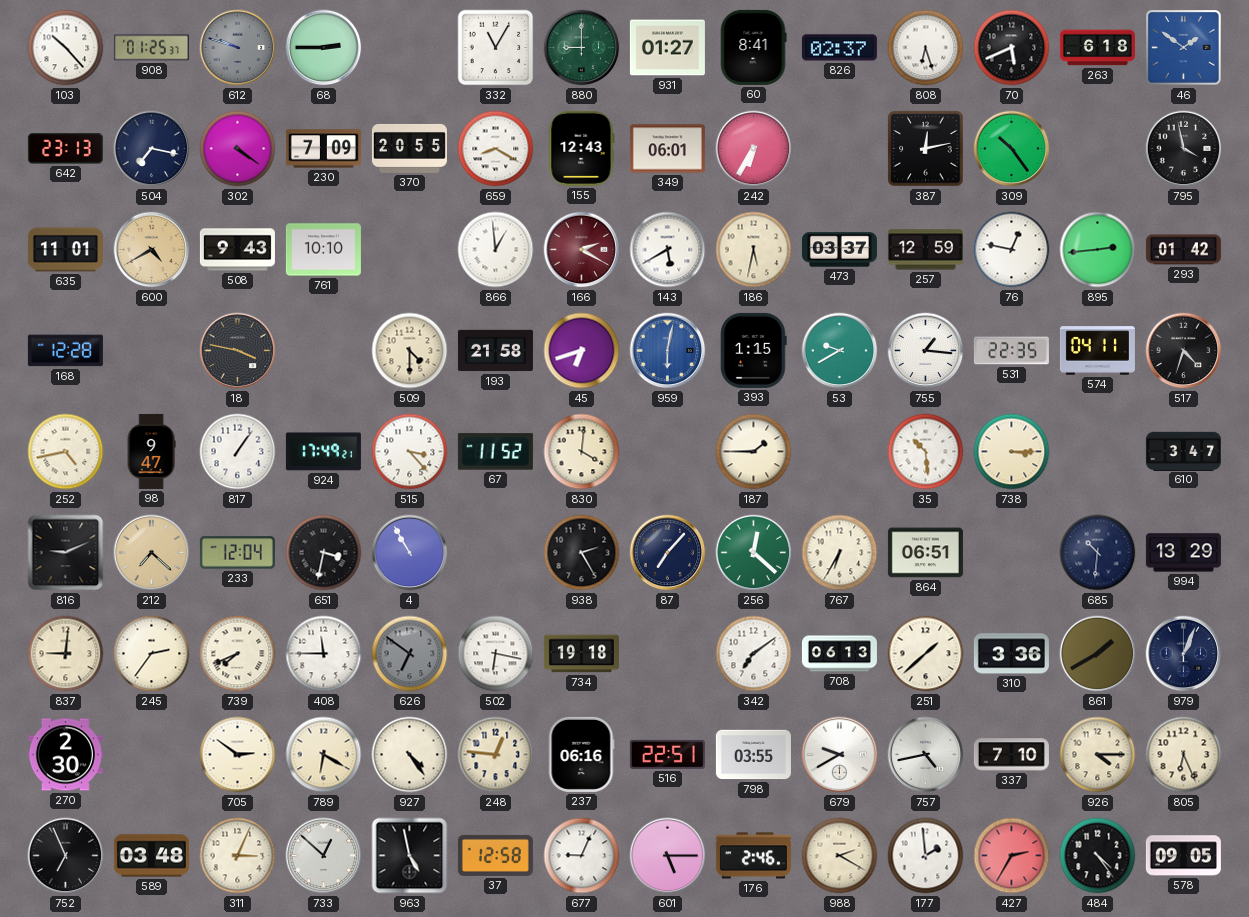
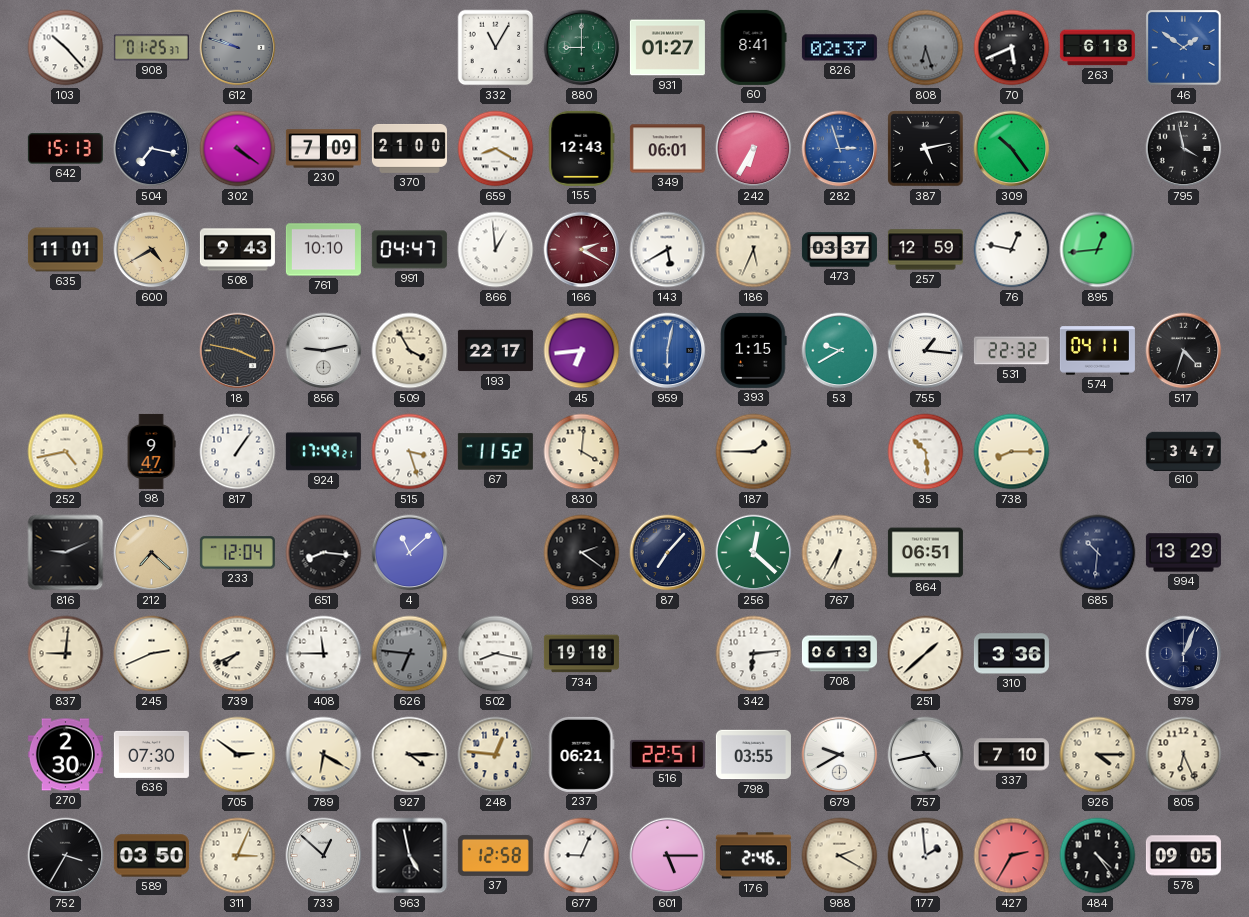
68: 2:45 -> none (324, 48)
808 dial: white -> grey (926, 48)
642: 23:13 -> 15:13 (65, 149)
370: 20:55 -> 21:00 (409, 148)
282: none -> 2:57 (840, 149)
387: 12:13 -> 5:13 (926, 149)
991: none -> 04:47 (409, 250)
186: 5:32 -> 5:34 (754, 250)
895: 2:44 -> 12:44 (1098, 250)
293: 01:42 -> none (1183, 250)
168: 12:28 -> none (65, 351)
856: none -> 9:13 (324, 351)
509: 4:30 -> 3:55 (410, 351)
193: 21:58 -> 22:17 (495, 351)
45: 6:42 -> 6:44 (582, 351)
531: 22:35 -> 22:32 (1011, 351)
515: 3:23 -> 3:27 (410, 452)
738: 3:15 -> 8:15 (1012, 452)
651: 3:32 -> 8:16 (324, 553)
4: 10:55 -> 11:08 (410, 553)
938: 2:25 -> 2:21 (582, 553)
245: 2:36 -> 2:41 (152, 654)
626: 6:51 -> 6:46 (410, 654)
502: 6:17 -> 8:17 (496, 654)
342: 7:09 -> 6:14 (754, 654)
861: 1:40 -> none (1098, 654)
636: none -> 07:30 (151, 754)
927: 4:24 -> 4:15 (410, 755)
237: 06:16 -> 06:21 (581, 754)
752: 6:56 -> 3:35 (66, 856)
589: 03:48 -> 03:50 (151, 856)
